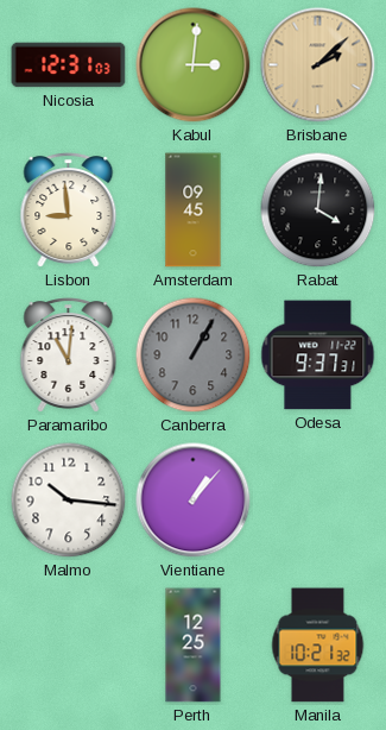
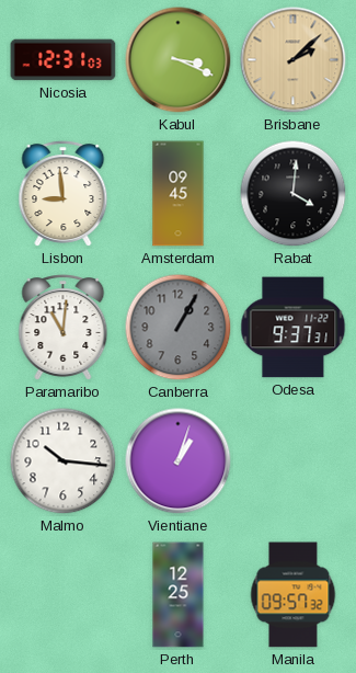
Kabul: 3:01 -> 3:19 (179, 60)
Vientiane: 1:07 -> 1:03 (179, 461)
Manila: 10:21 -> 09:57 (294, 595)
